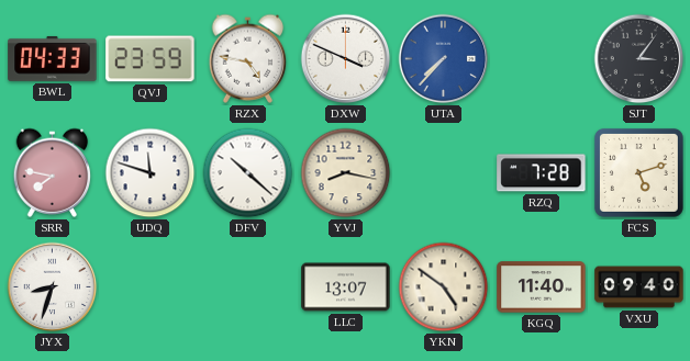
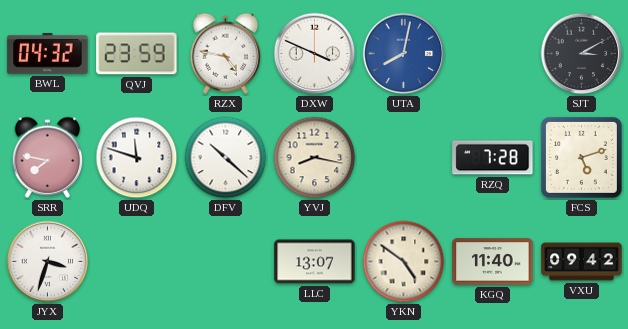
BWL: 04:33 -> 04:32 (48, 53)
UTA: 7:37 -> 8:02 (404, 54)
SJT: 3:06 -> 3:10 (582, 54)
JYX: 8:33 -> 3:33 (48, 262)
VXU: 09:40 -> 09:42 (582, 262)
